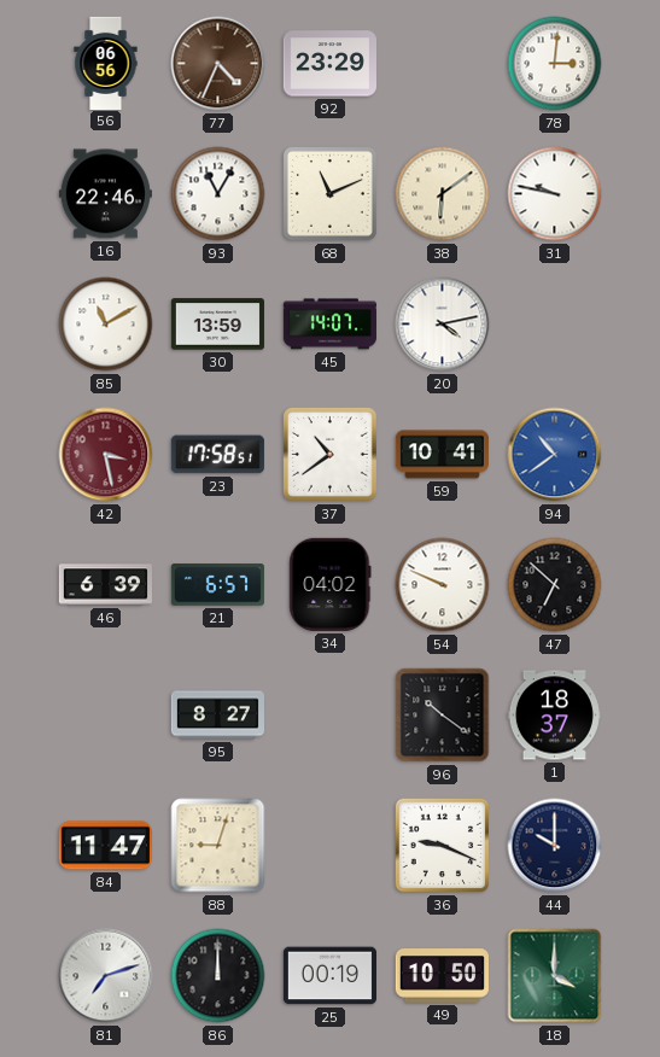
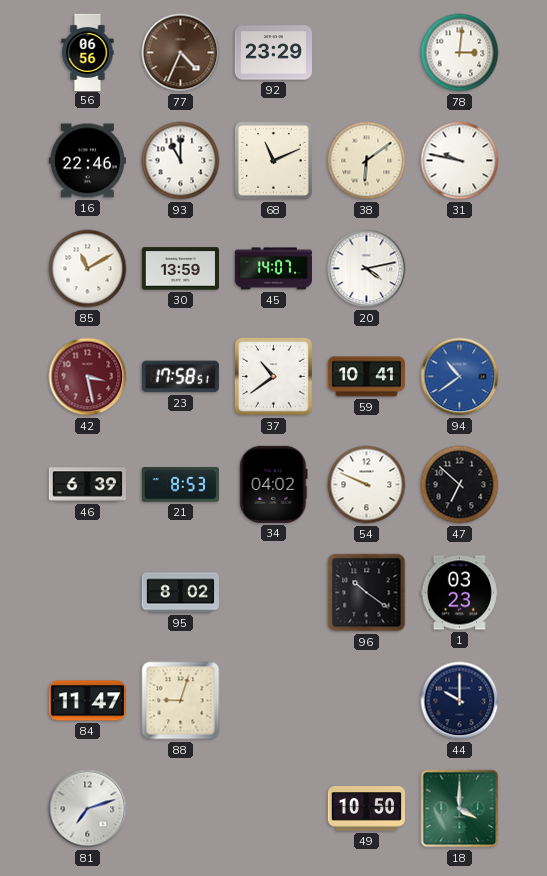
93: 11:05 -> 11:00 (181, 161)
21: 6:57 -> 8:53 (180, 485)
95: 8:27 -> 8:02 (180, 593)
1: 18:37 -> 03:23 (459, 593)
36: 9:19 -> none (443, 846)
86: 12:00 -> none (218, 976)
25: 00:19 -> none (329, 976)
